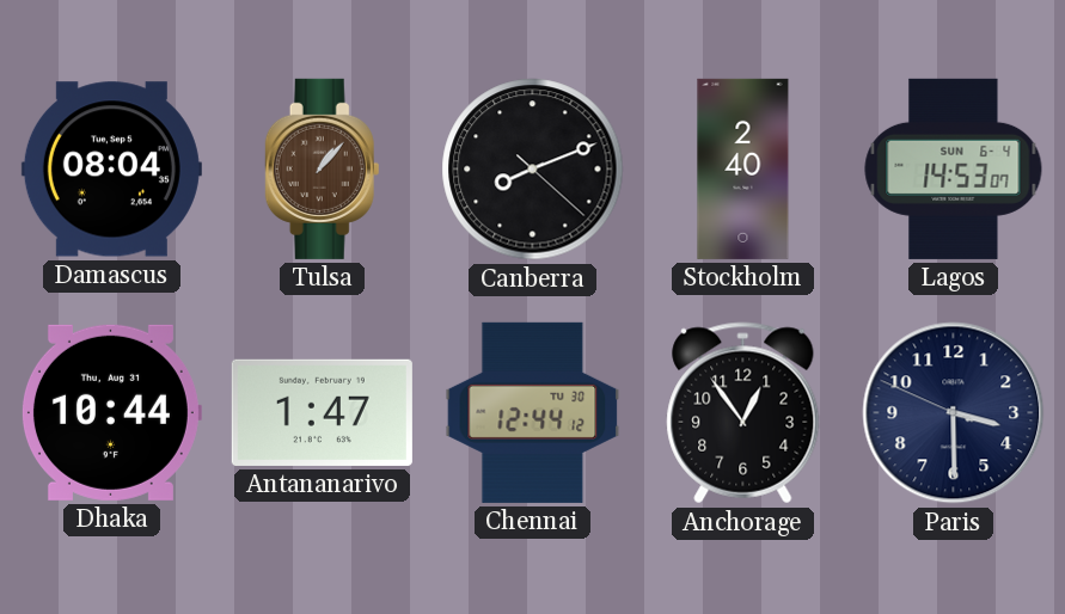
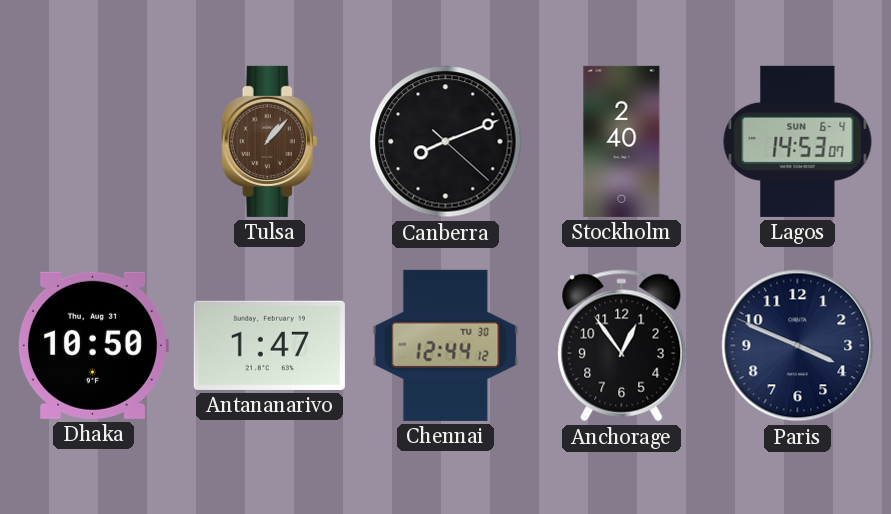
Damascus: 08:04 -> none (111, 170)
Dhaka: 10:44 -> 10:50 (93, 345)
Paris: 3:29 -> 3:48 (798, 346)
